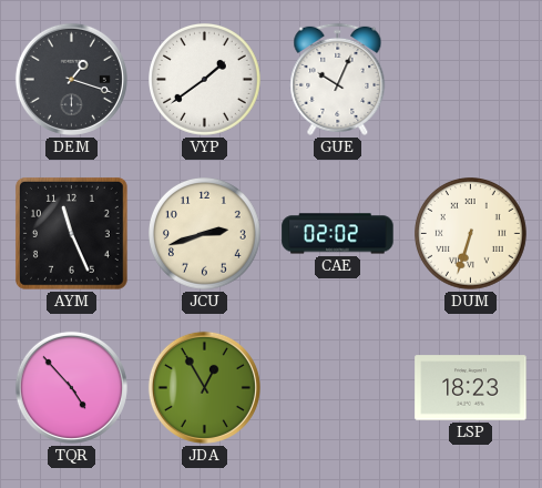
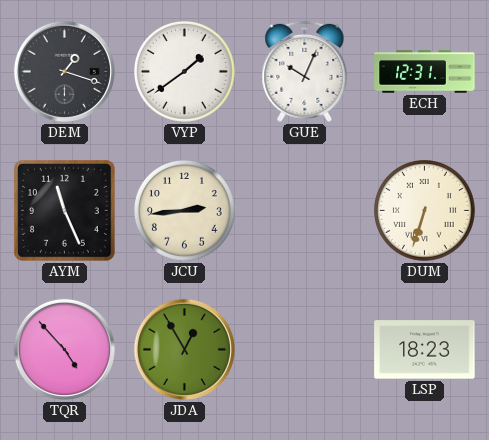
ECH: none -> 12:31 (425, 72)
JCU: 2:42 -> 2:44 (185, 211)
CAE: 02:02 -> none (338, 234)
